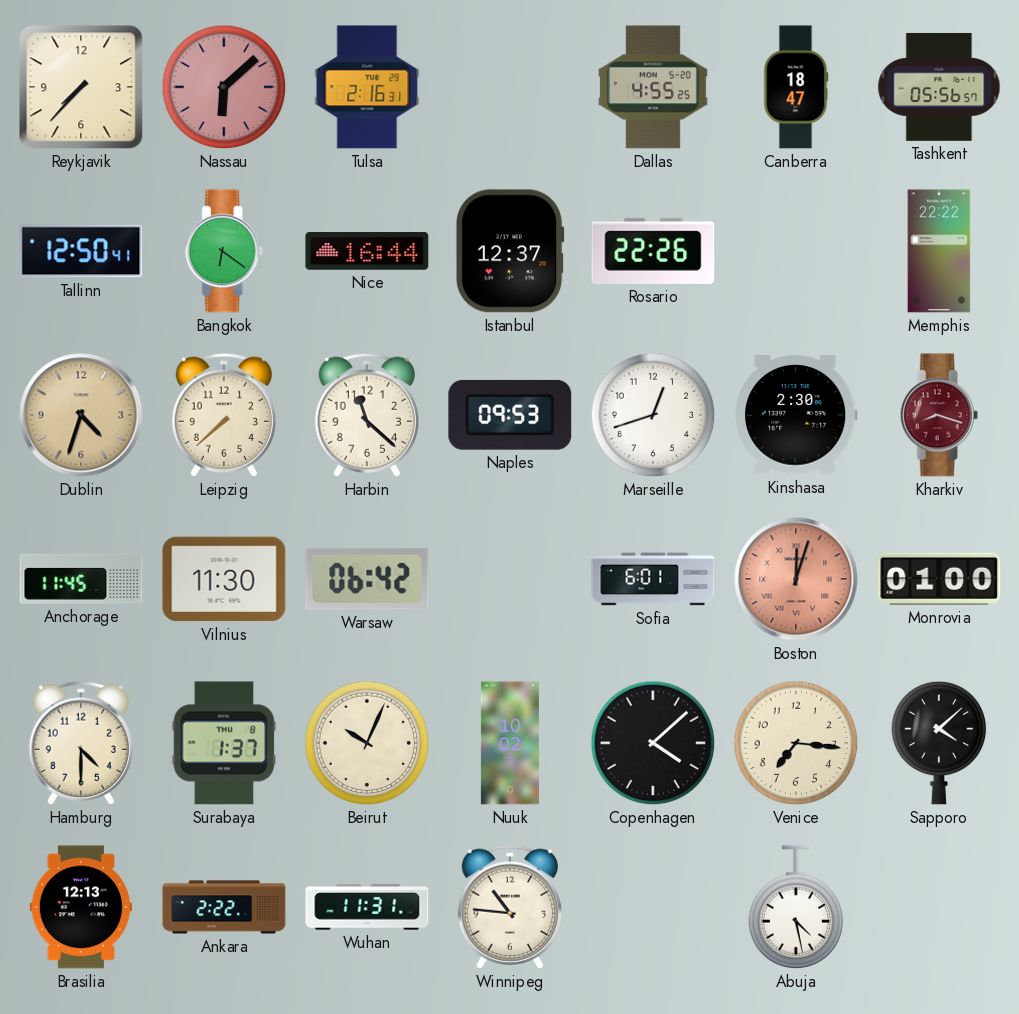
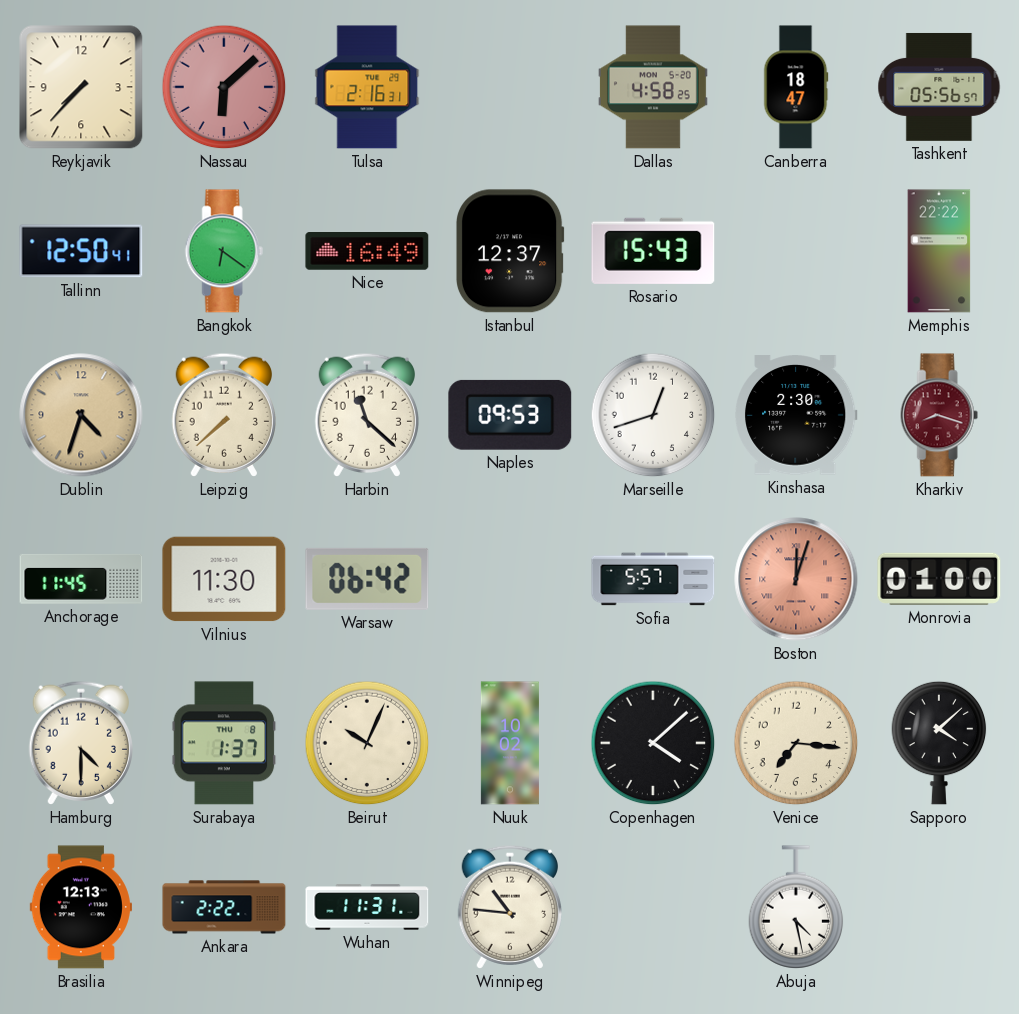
Dallas: 4:55 -> 4:58 (653, 87)
Nice: 16:44 -> 16:49 (367, 251)
Rosario: 22:26 -> 15:43 (653, 251)
Sofia: 6:01 -> 5:57 (653, 579)
